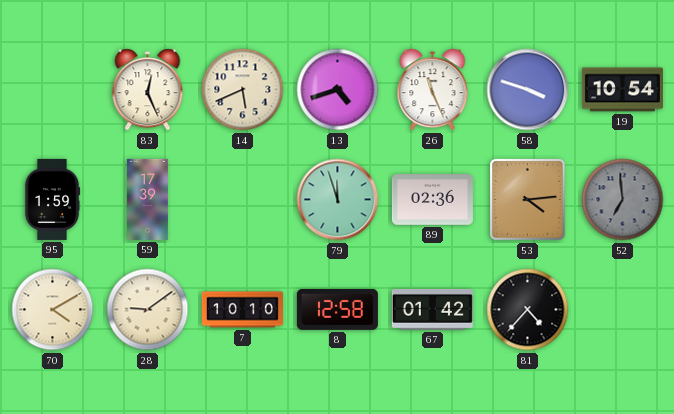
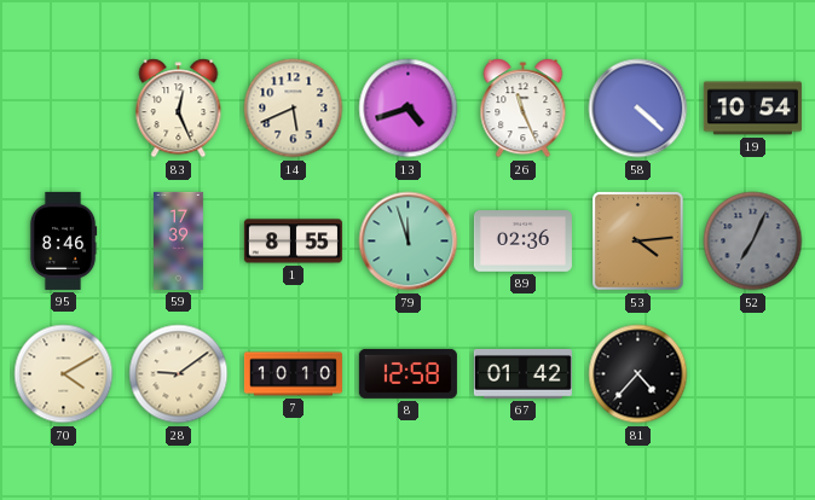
58: 3:48 -> 4:22 (638, 109)
95: 1:59 -> 8:46 (63, 240)
1: none -> 8:55 (293, 242)
52: 6:59 -> 7:04 (753, 242)
